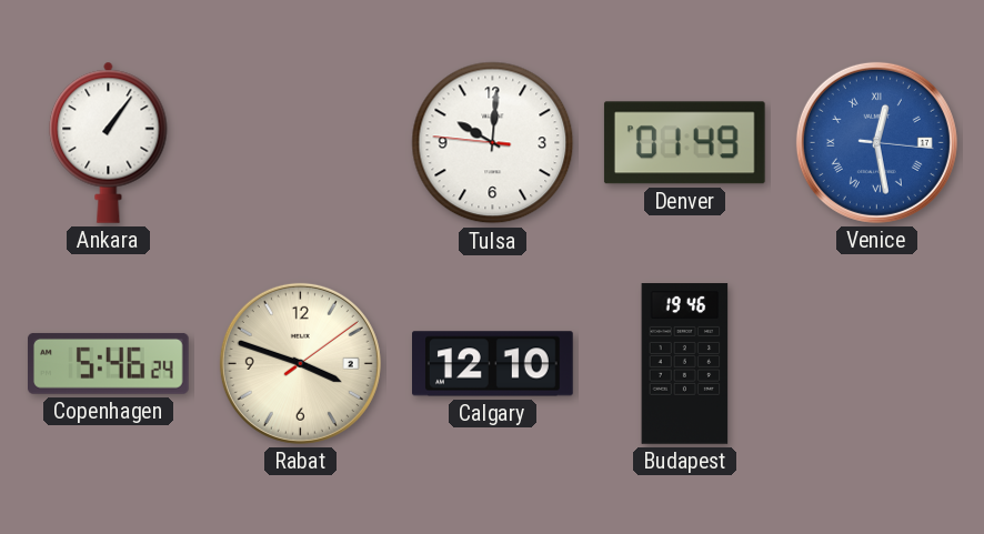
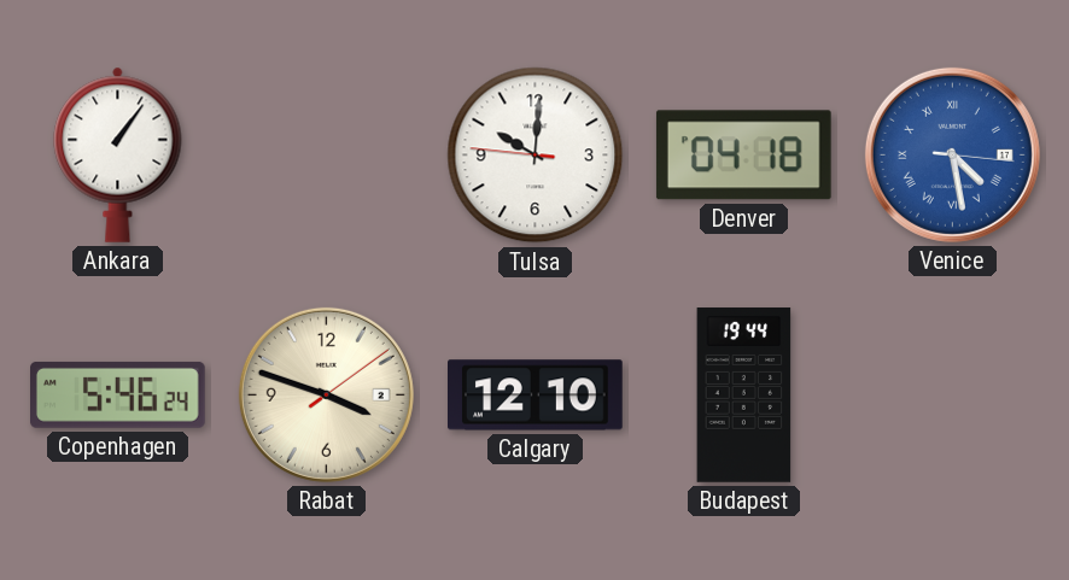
Denver: 01:49 -> 04:18 (743, 156)
Venice: 12:28 -> 4:28 (952, 154)
Budapest: 19:46 -> 19:44 (744, 396)
